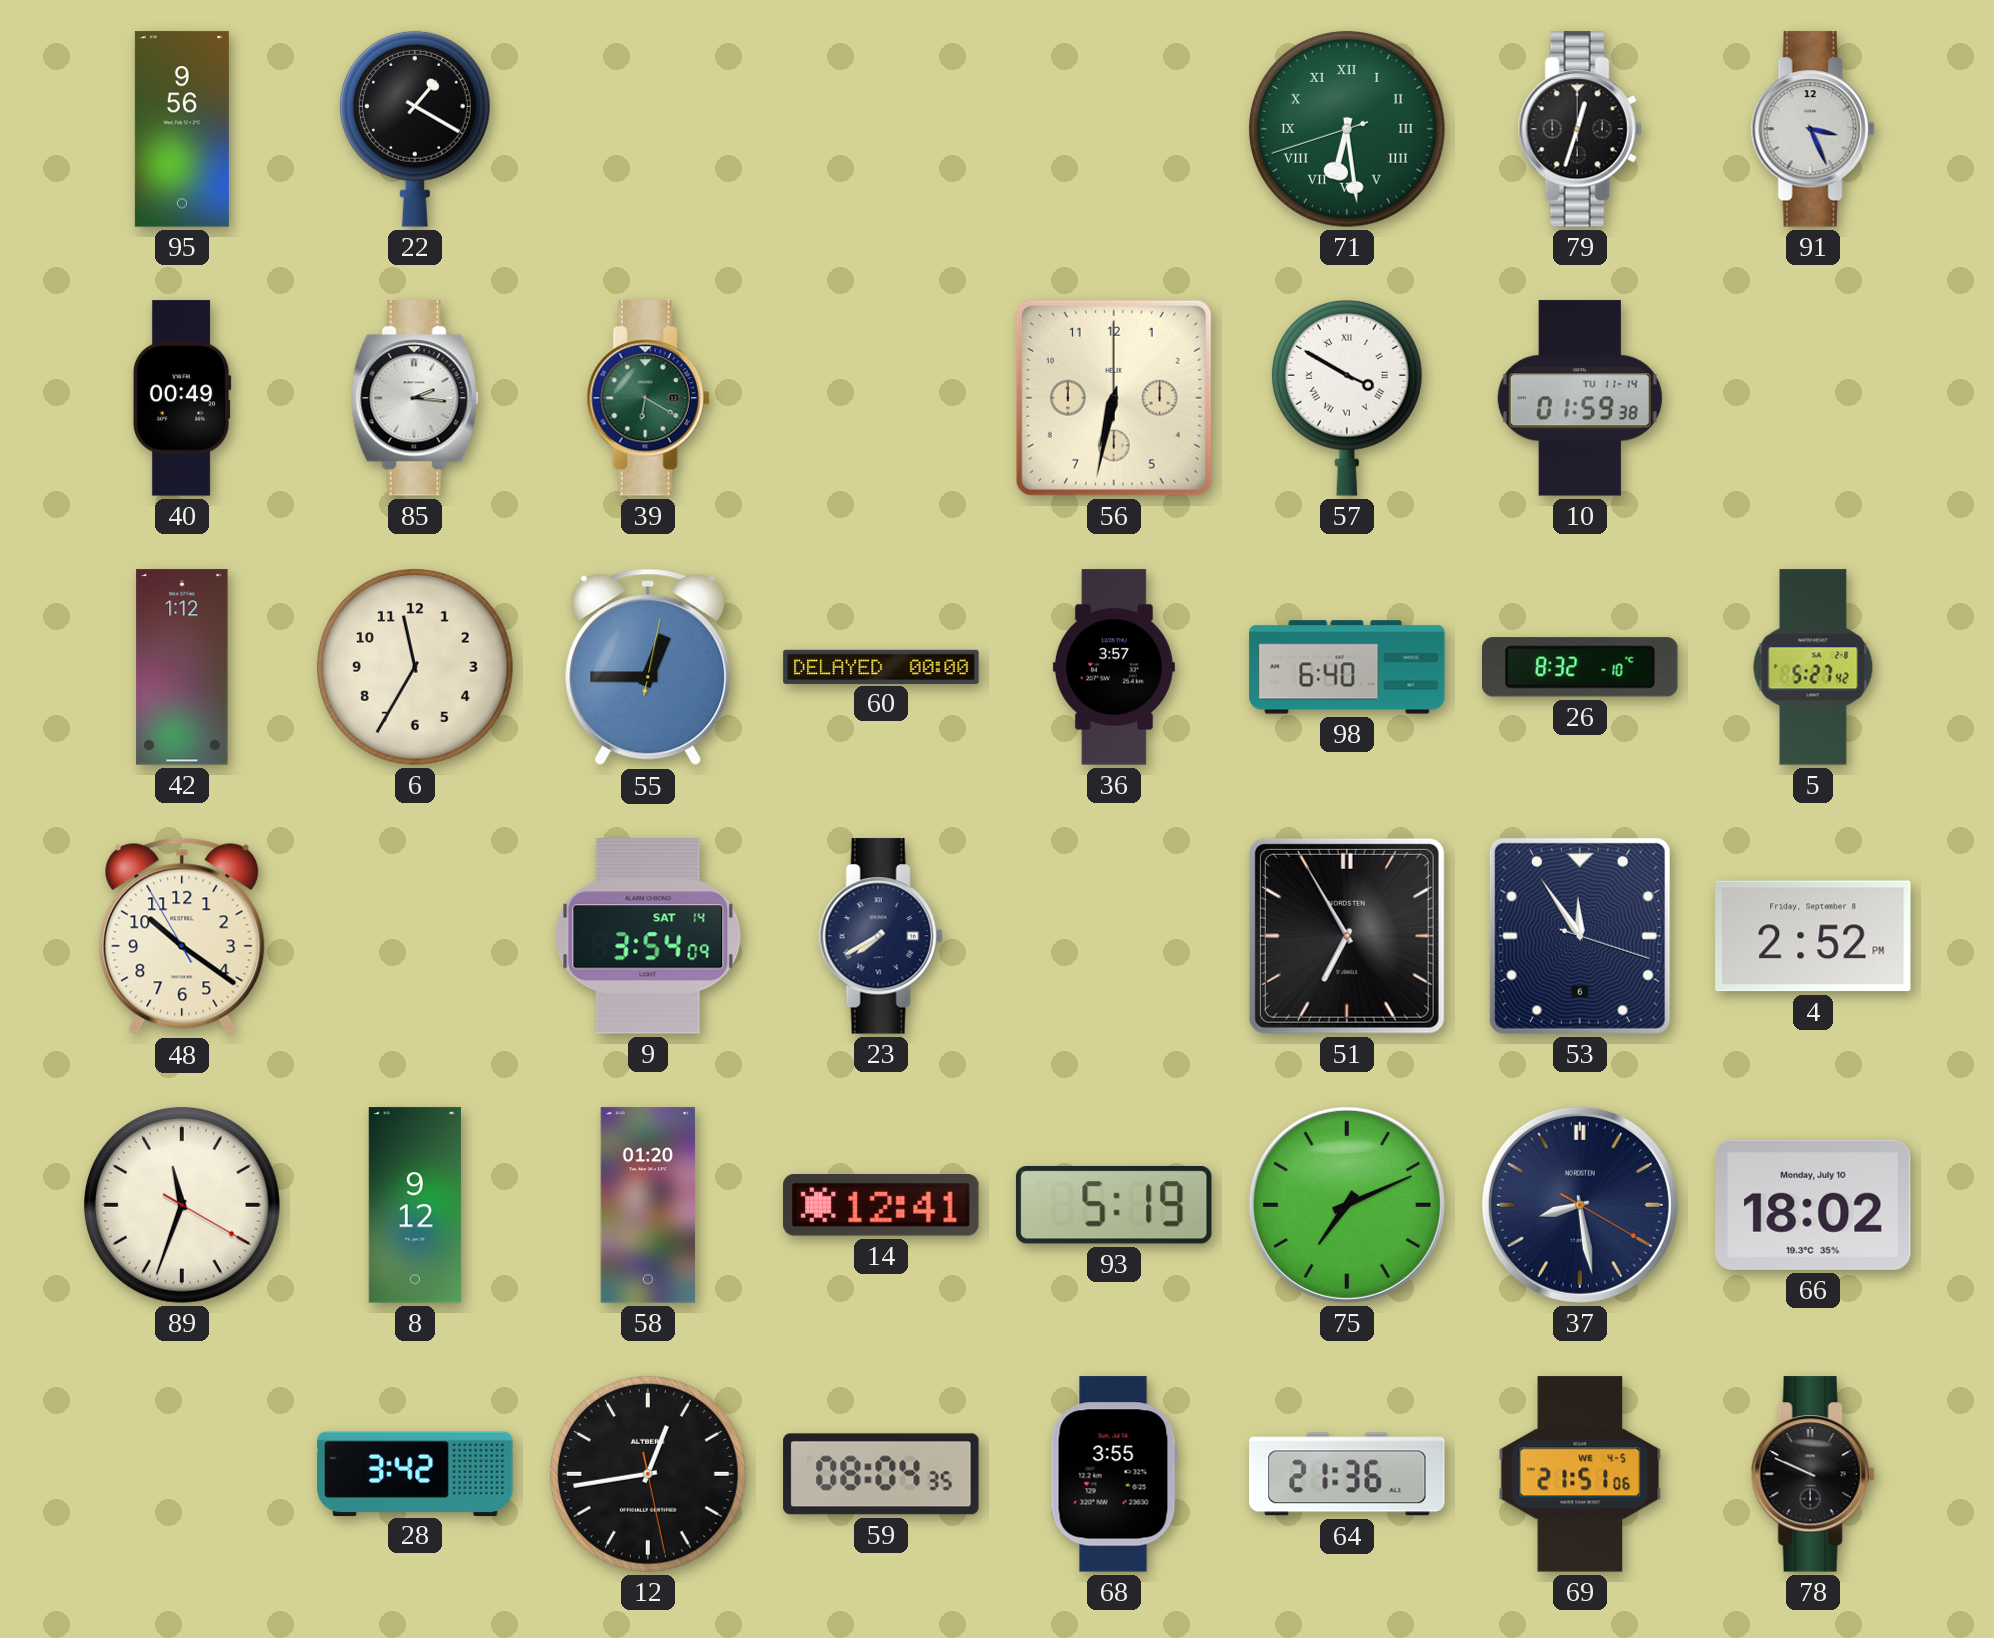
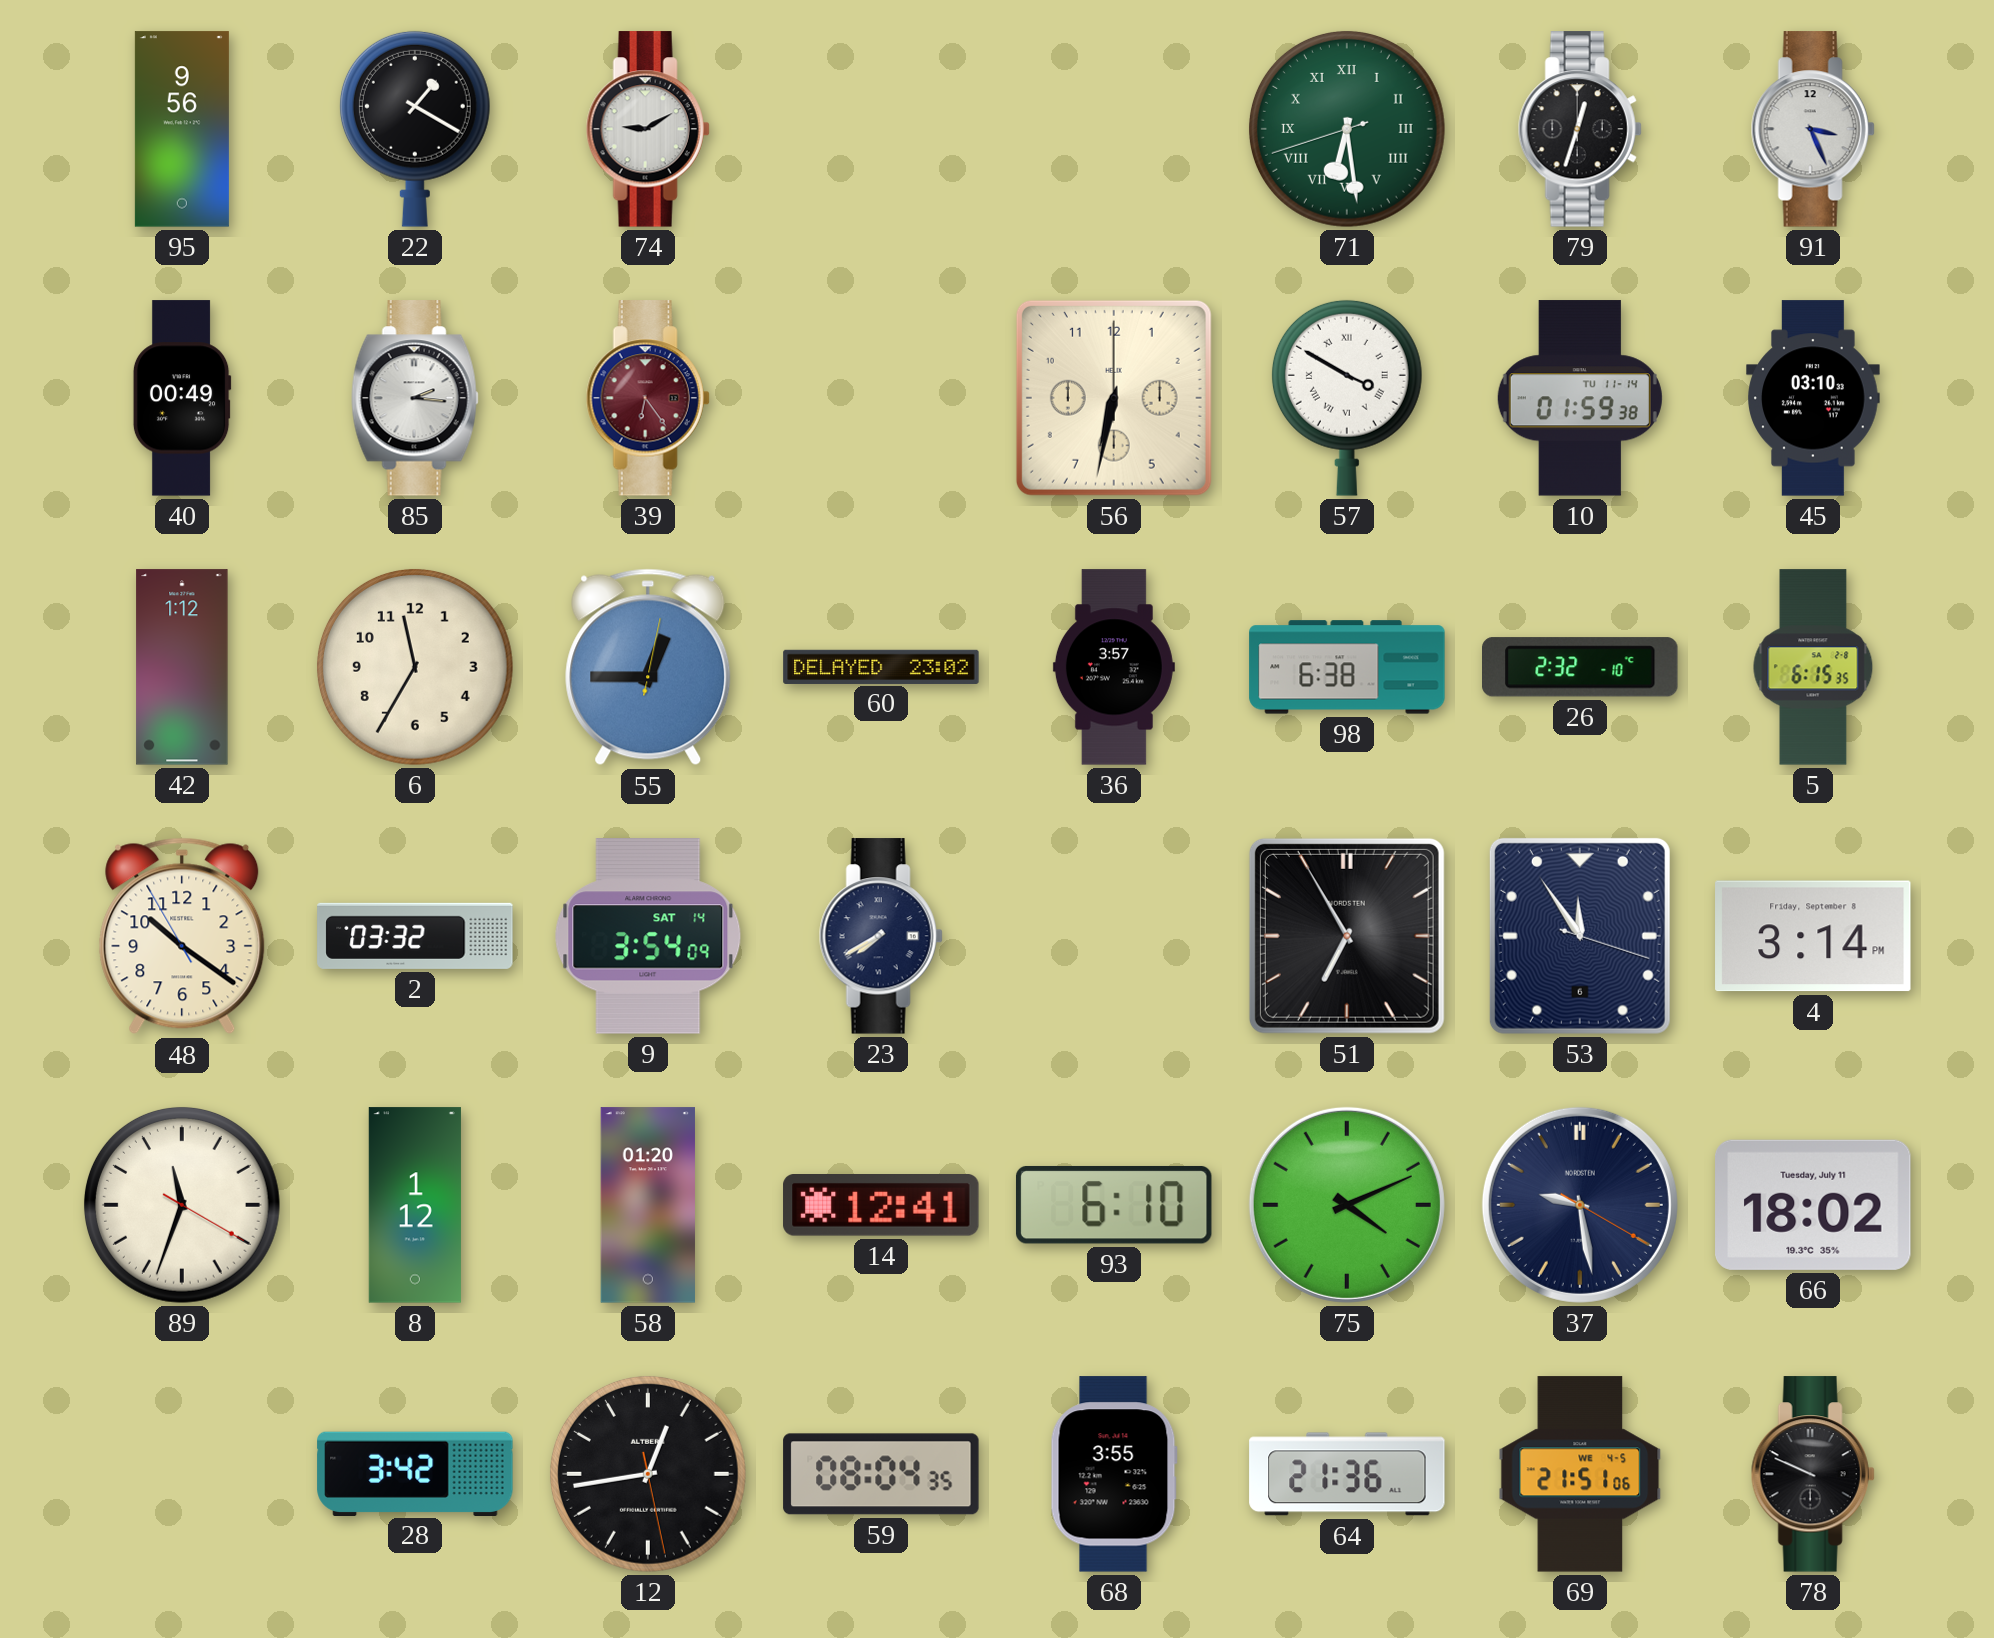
74: none -> 9:10 (648, 129)
39: 6:20 -> 6:24 (648, 398)
39 dial: green -> burgundy (648, 398)
45: none -> 03:10 (1813, 398)
60: 00:00 -> 23:02 (881, 666)
98: 6:40 -> 6:38 (1347, 667)
26: 8:32 -> 2:32 (1581, 667)
5: 5:27 -> 6:15 (1813, 667)
2: none -> 03:32 (415, 936)
4: 2:52 -> 3:14 (1813, 936)
8: 9:12 -> 1:12 (415, 1205)
93: 5:19 -> 6:10 (1114, 1205)
75: 7:11 -> 4:11 (1347, 1205)
37: 8:28 -> 9:28 (1580, 1205)
66 date: Monday, July 10 -> Tuesday, July 11 (1813, 1205)
